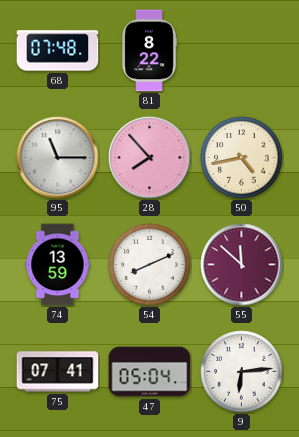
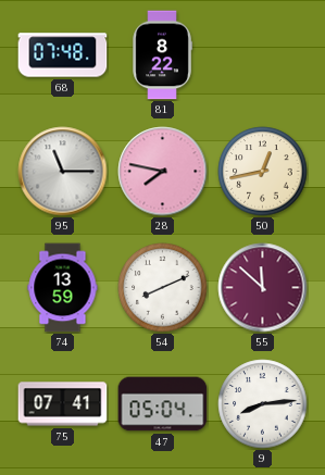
28: 7:53 -> 7:47 (163, 172)
50: 4:43 -> 12:43 (263, 172)
9: 6:14 -> 8:14 (263, 404)
